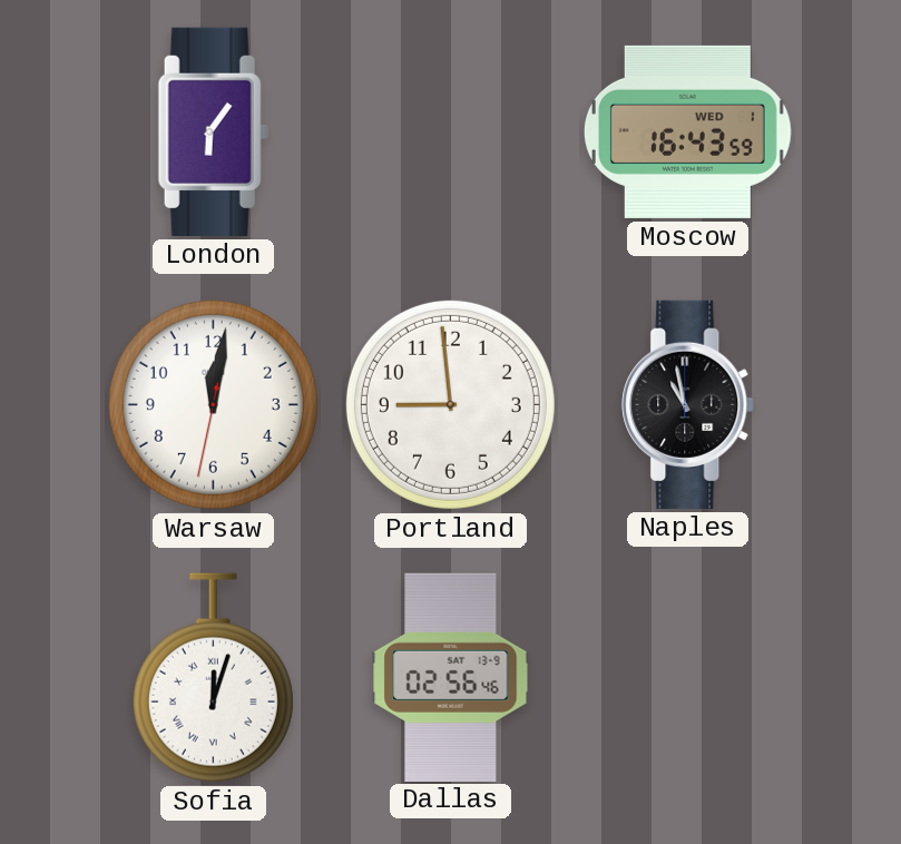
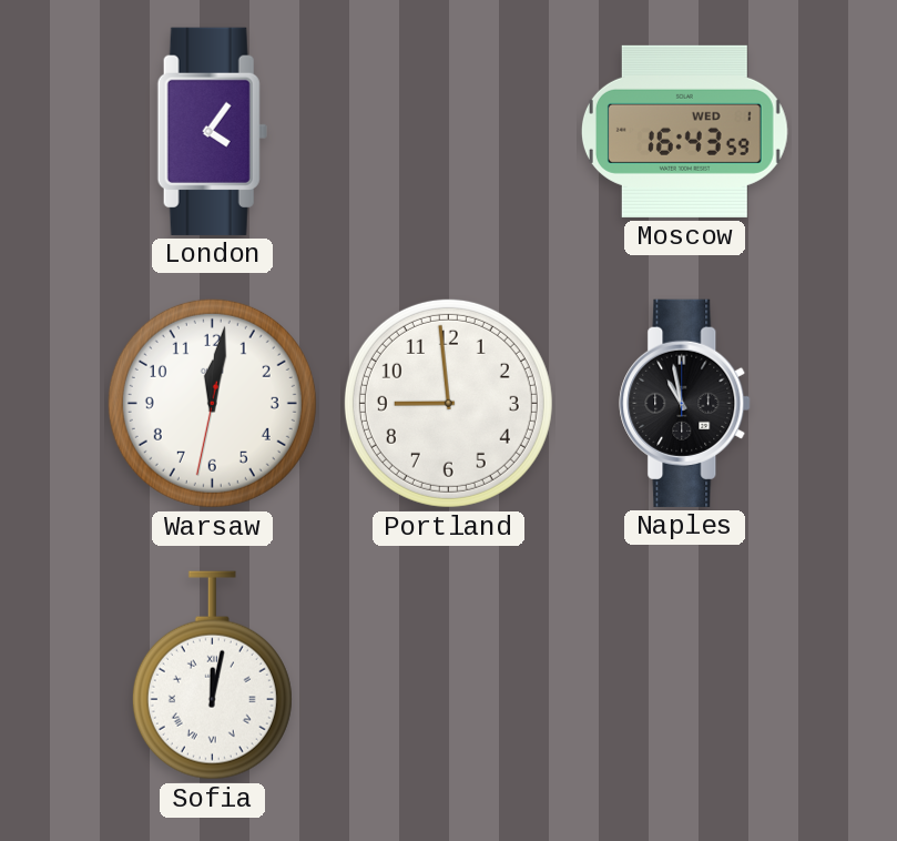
London: 6:06 -> 4:06 (212, 131)
Sofia: 12:03 -> 12:02 (212, 676)
Dallas: 02:56 -> none (451, 677)
